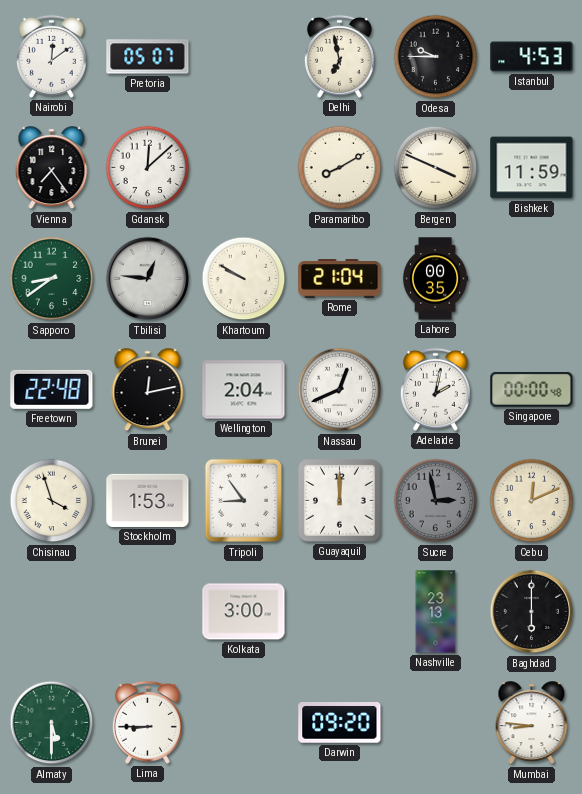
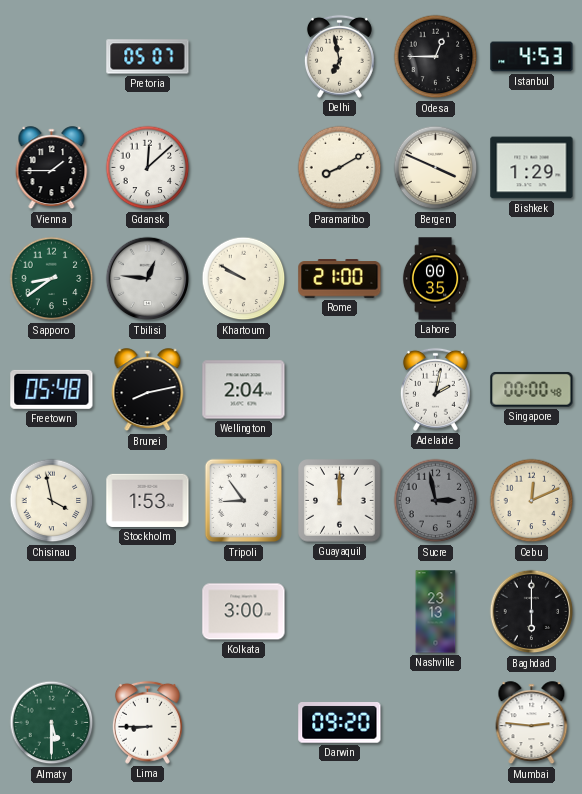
Nairobi: 12:09 -> none (51, 56)
Odesa: 9:45 -> 12:45 (436, 57)
Vienna: 7:24 -> 1:45 (52, 168)
Bishkek: 11:59 -> 1:29 (532, 168)
Rome: 21:04 -> 21:00 (340, 279)
Freetown: 22:48 -> 05:48 (52, 389)
Brunei: 12:13 -> 8:13 (148, 390)
Nassau: 12:41 -> none (340, 390)
Chisinau: 3:57 -> 3:58 (52, 501)
Mumbai: 8:46 -> 2:46 (532, 723)
